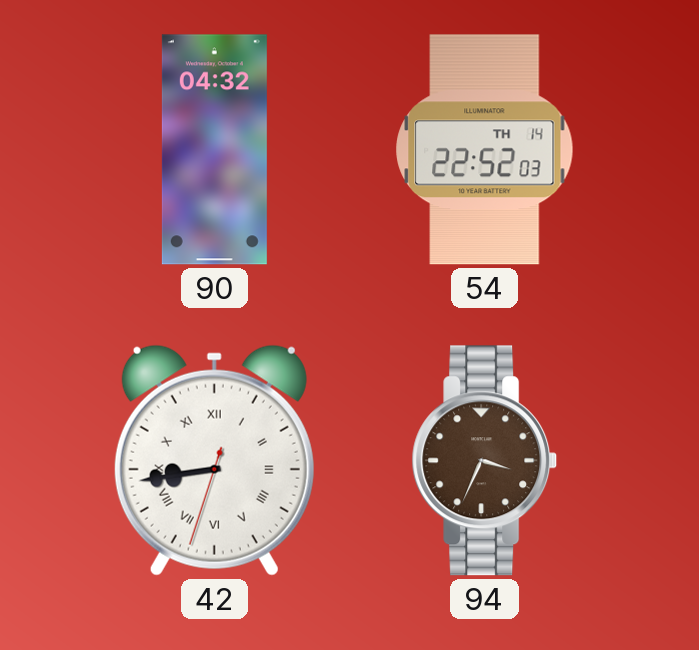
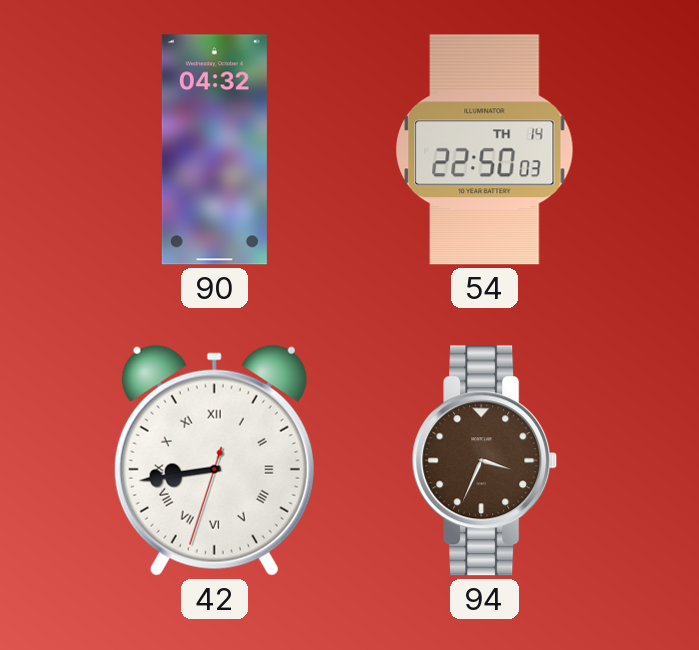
54: 22:52 -> 22:50 (485, 150)
